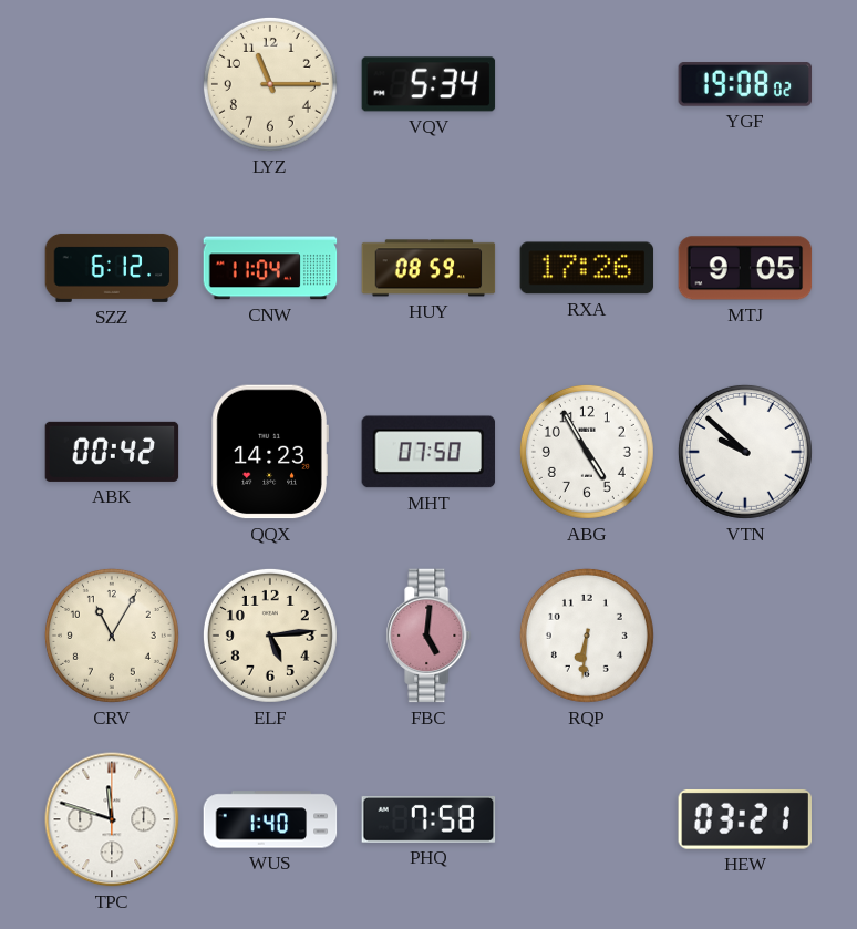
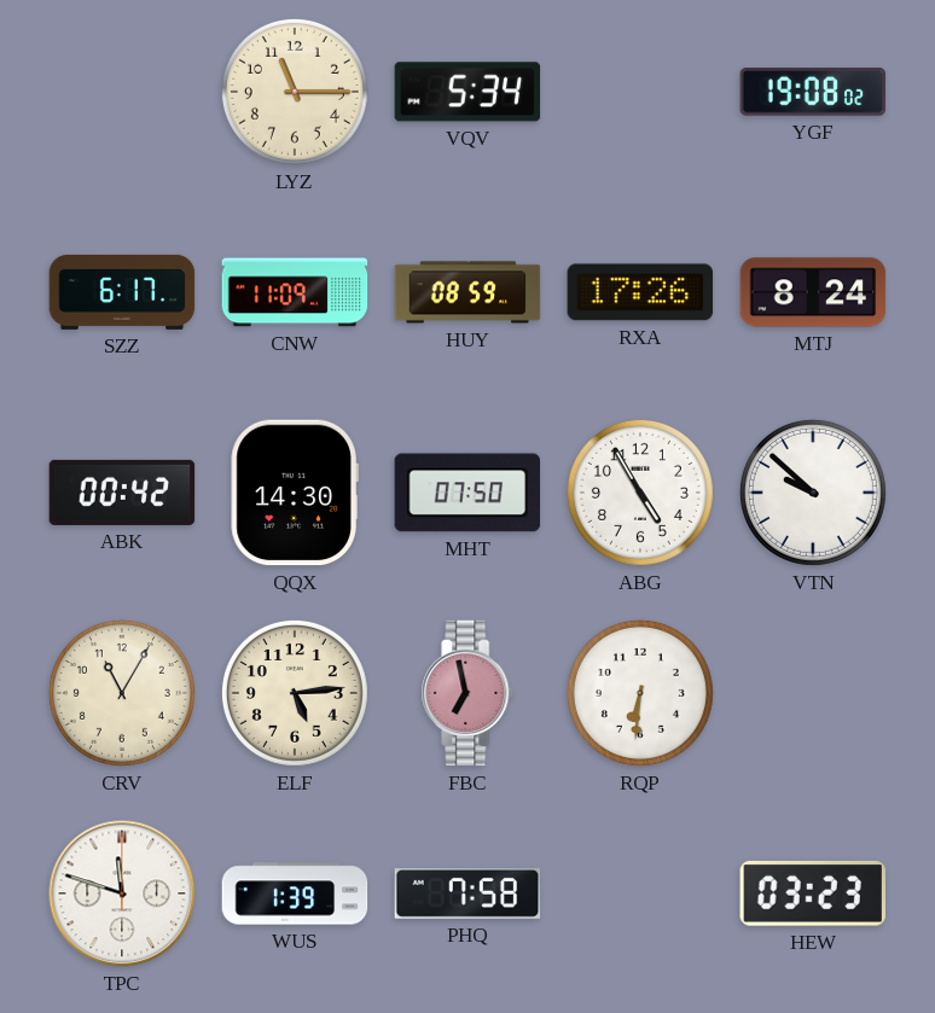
SZZ: 6:12 -> 6:17 (122, 292)
CNW: 11:04 -> 11:09 (295, 292)
MTJ: 9:05 -> 8:24 (813, 292)
QQX: 14:23 -> 14:30 (295, 493)
FBC: 5:01 -> 6:58 (467, 693)
WUS: 1:40 -> 1:39 (295, 893)
HEW: 03:21 -> 03:23 (812, 893)
